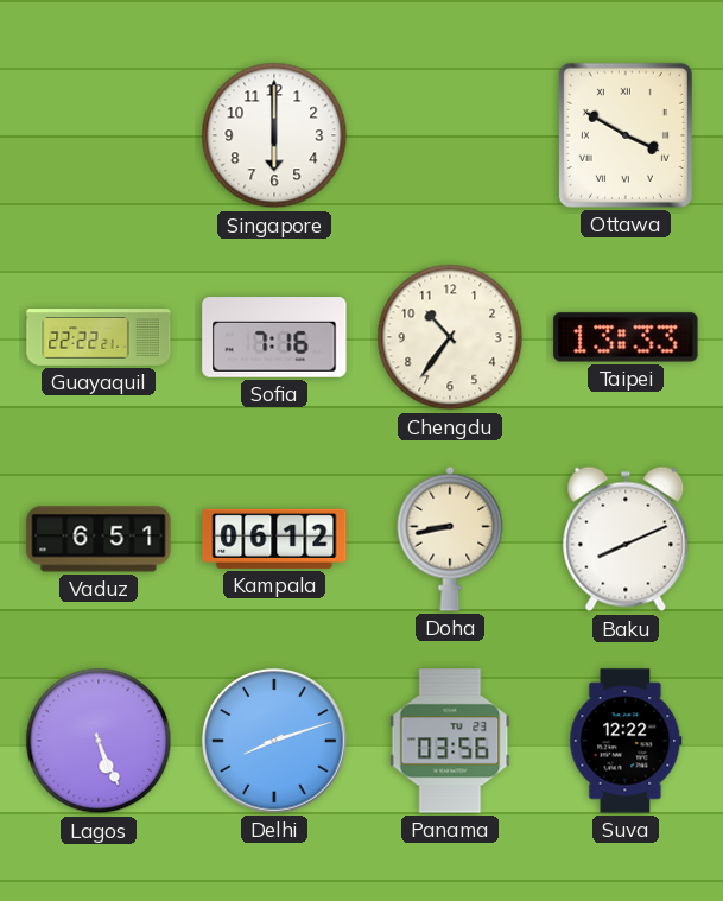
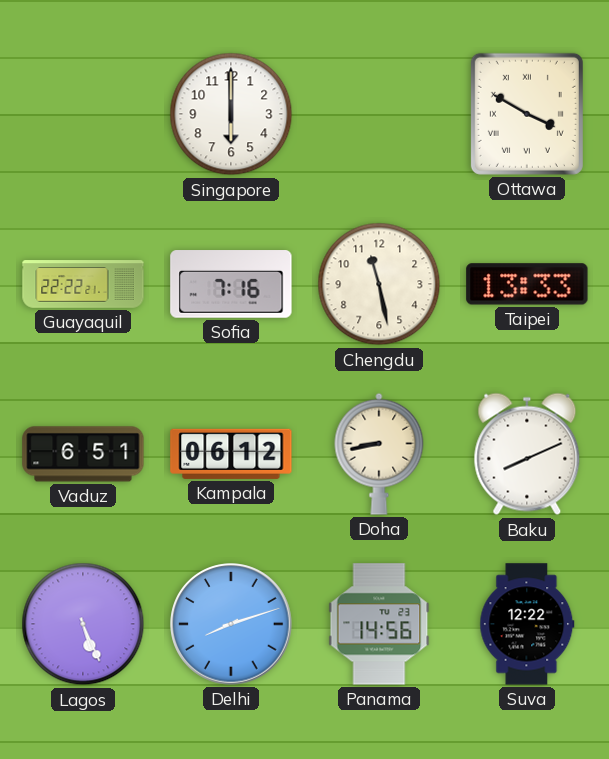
Chengdu: 10:36 -> 11:28 (379, 284)
Panama: 03:56 -> 14:56 (379, 624)
